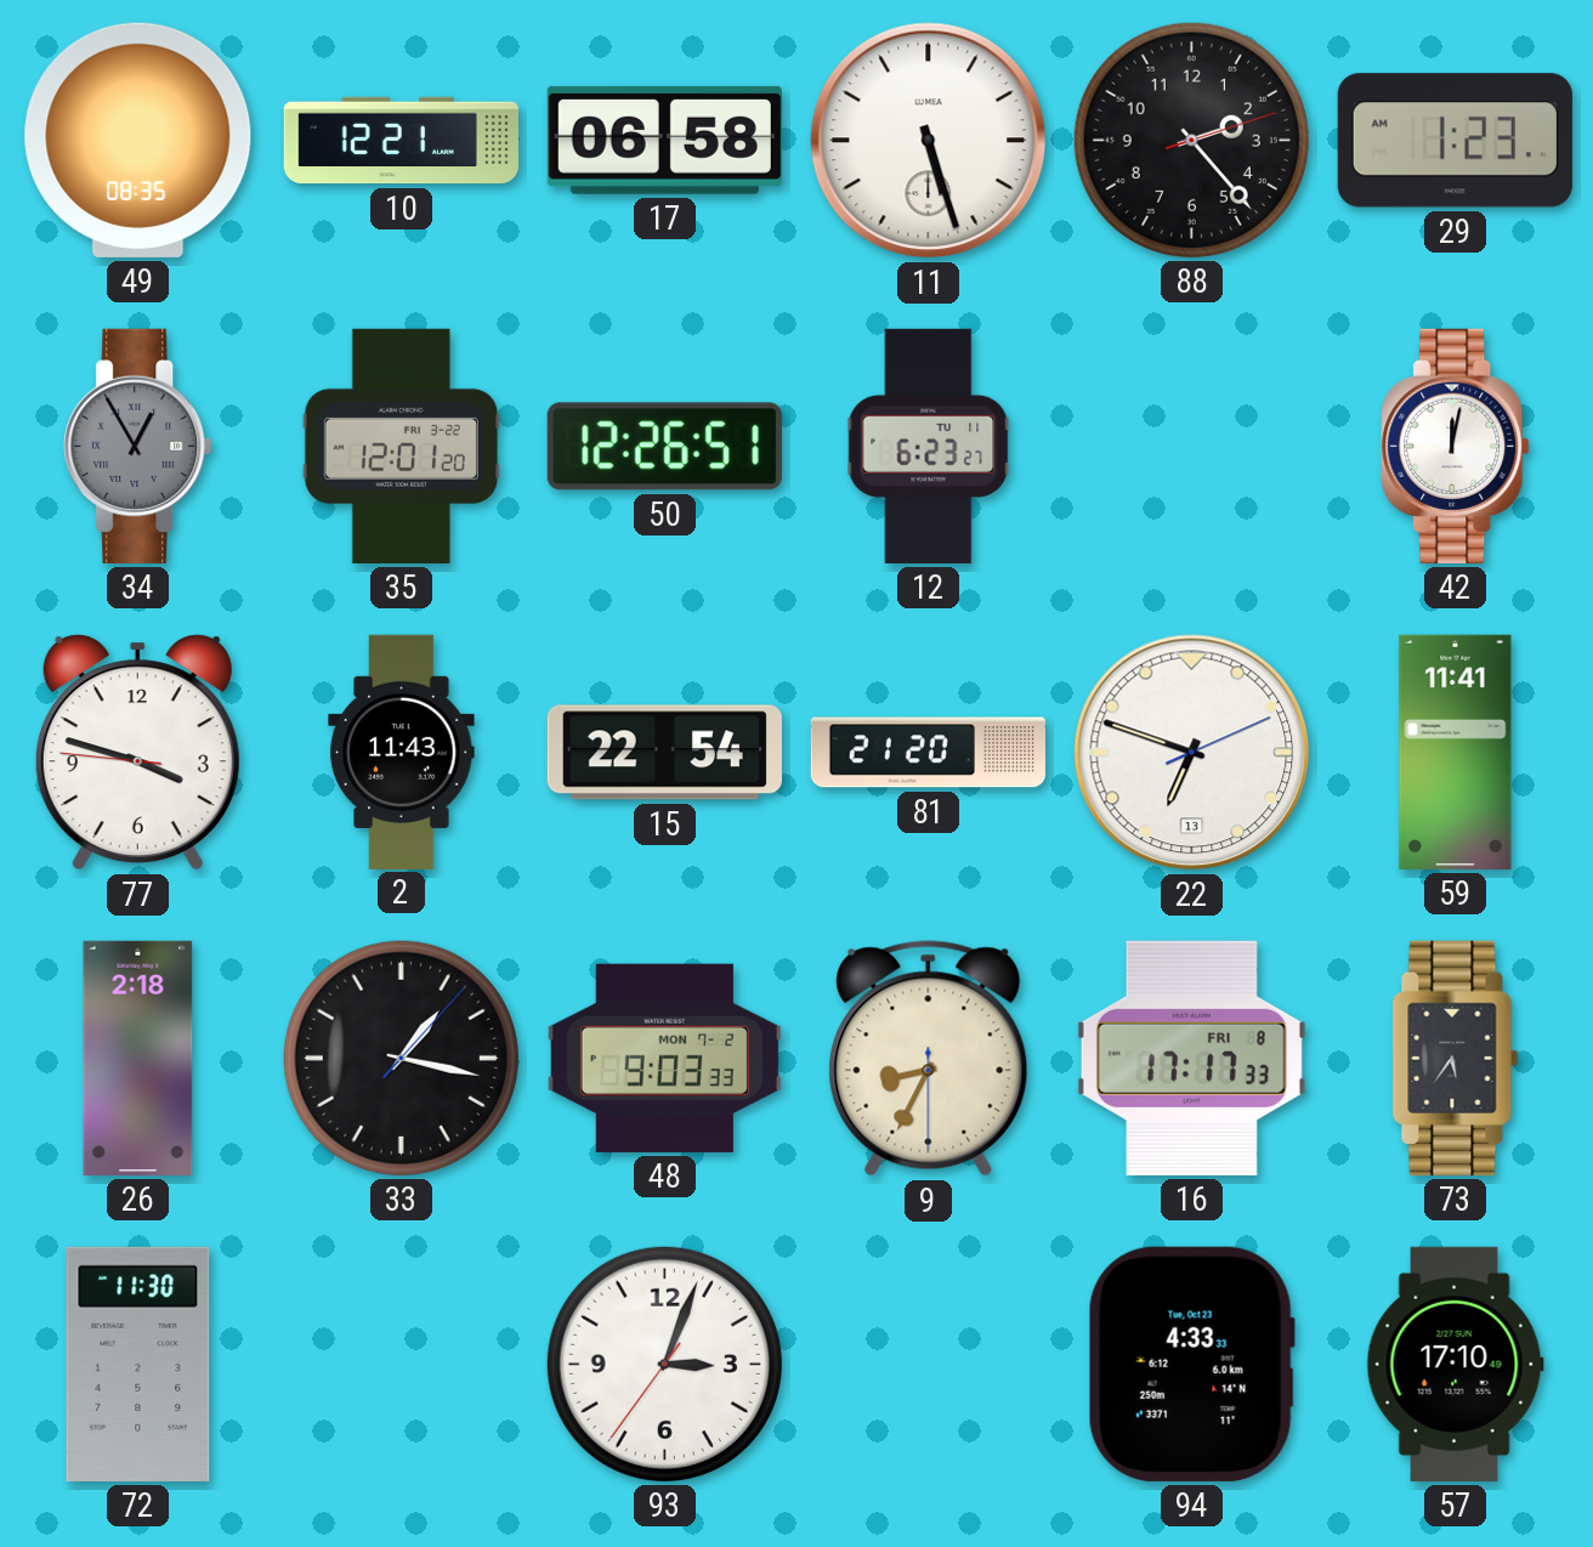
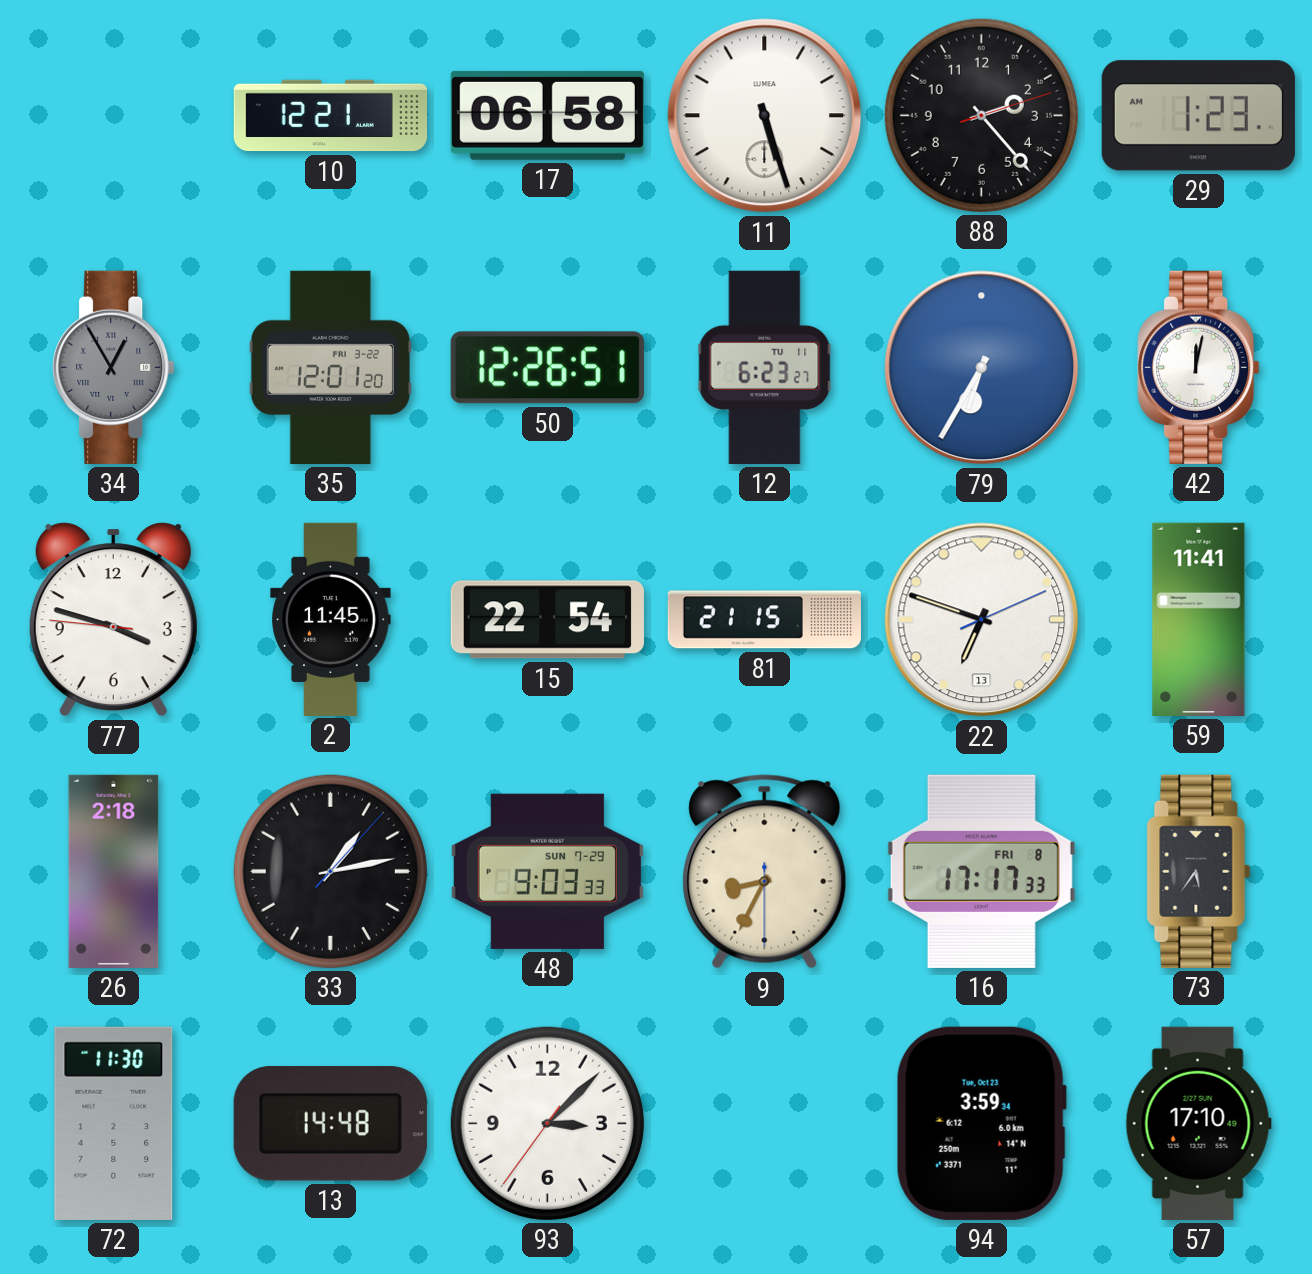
49: 08:35 -> none (138, 140)
79: none -> 6:35 (982, 368)
2: 11:43 -> 11:45 (331, 619)
81: 21:20 -> 21:15 (764, 620)
33: 1:17 -> 1:13 (330, 871)
48 date: MON 7-2 -> SUN 7-29 (547, 871)
13: none -> 14:48 (330, 1124)
93: 3:03 -> 3:07 (547, 1123)
94: 4:33 -> 3:59 (981, 1123)
